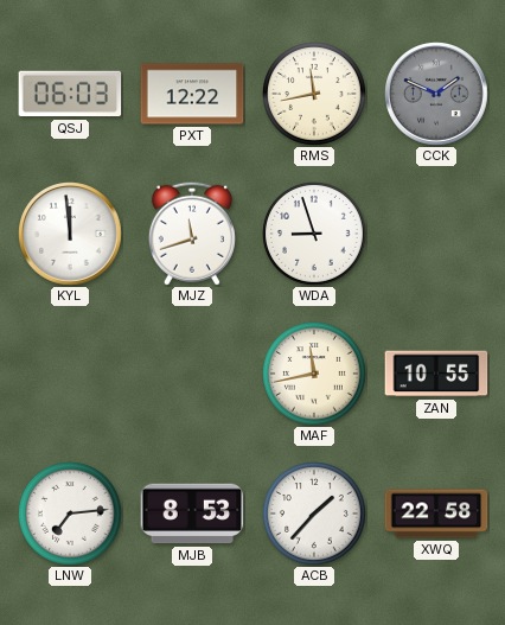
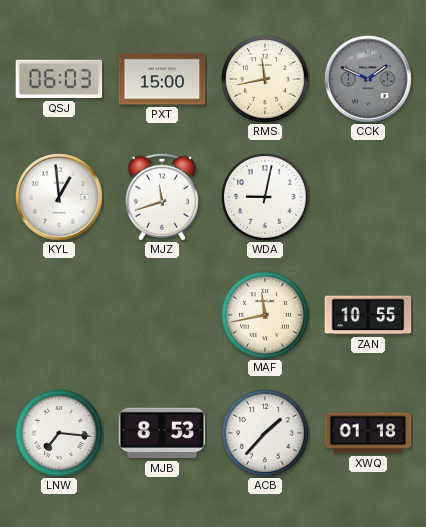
PXT: 12:22 -> 15:00 (162, 79)
KYL: 11:59 -> 12:59 (59, 197)
WDA: 8:57 -> 9:02 (266, 198)
LNW: 7:14 -> 7:16 (60, 434)
XWQ: 22:58 -> 01:18 (368, 433)
